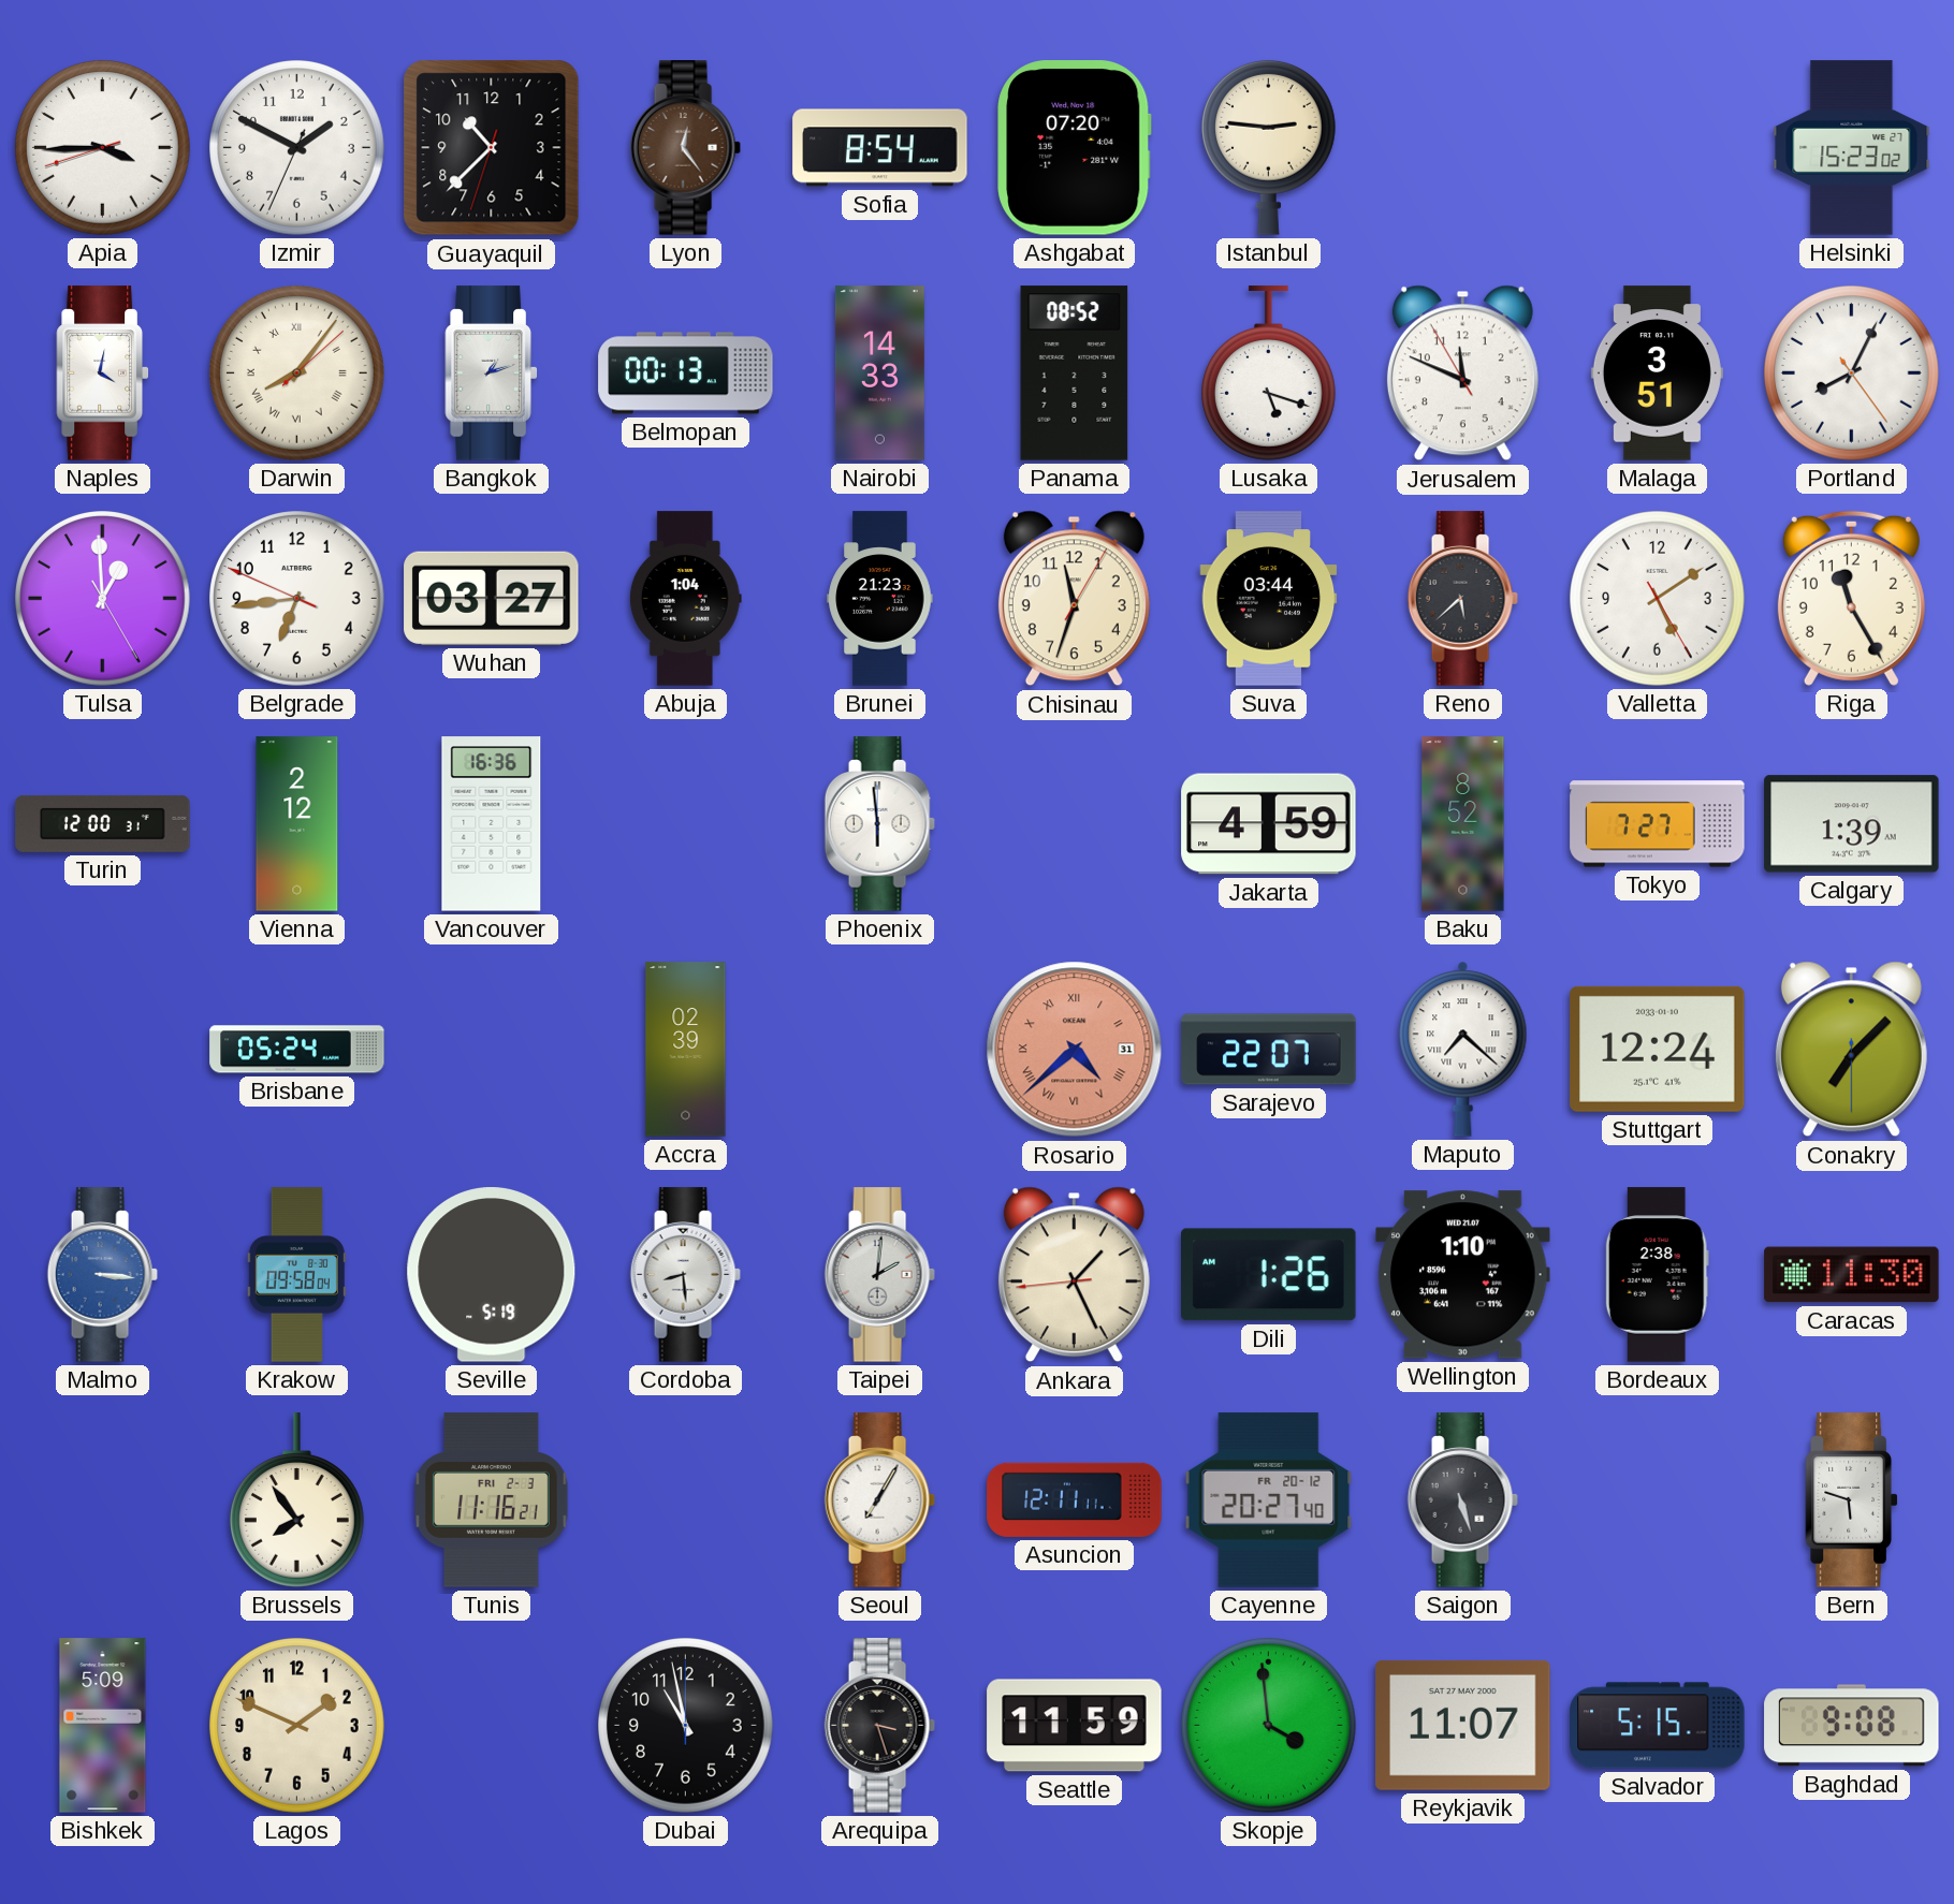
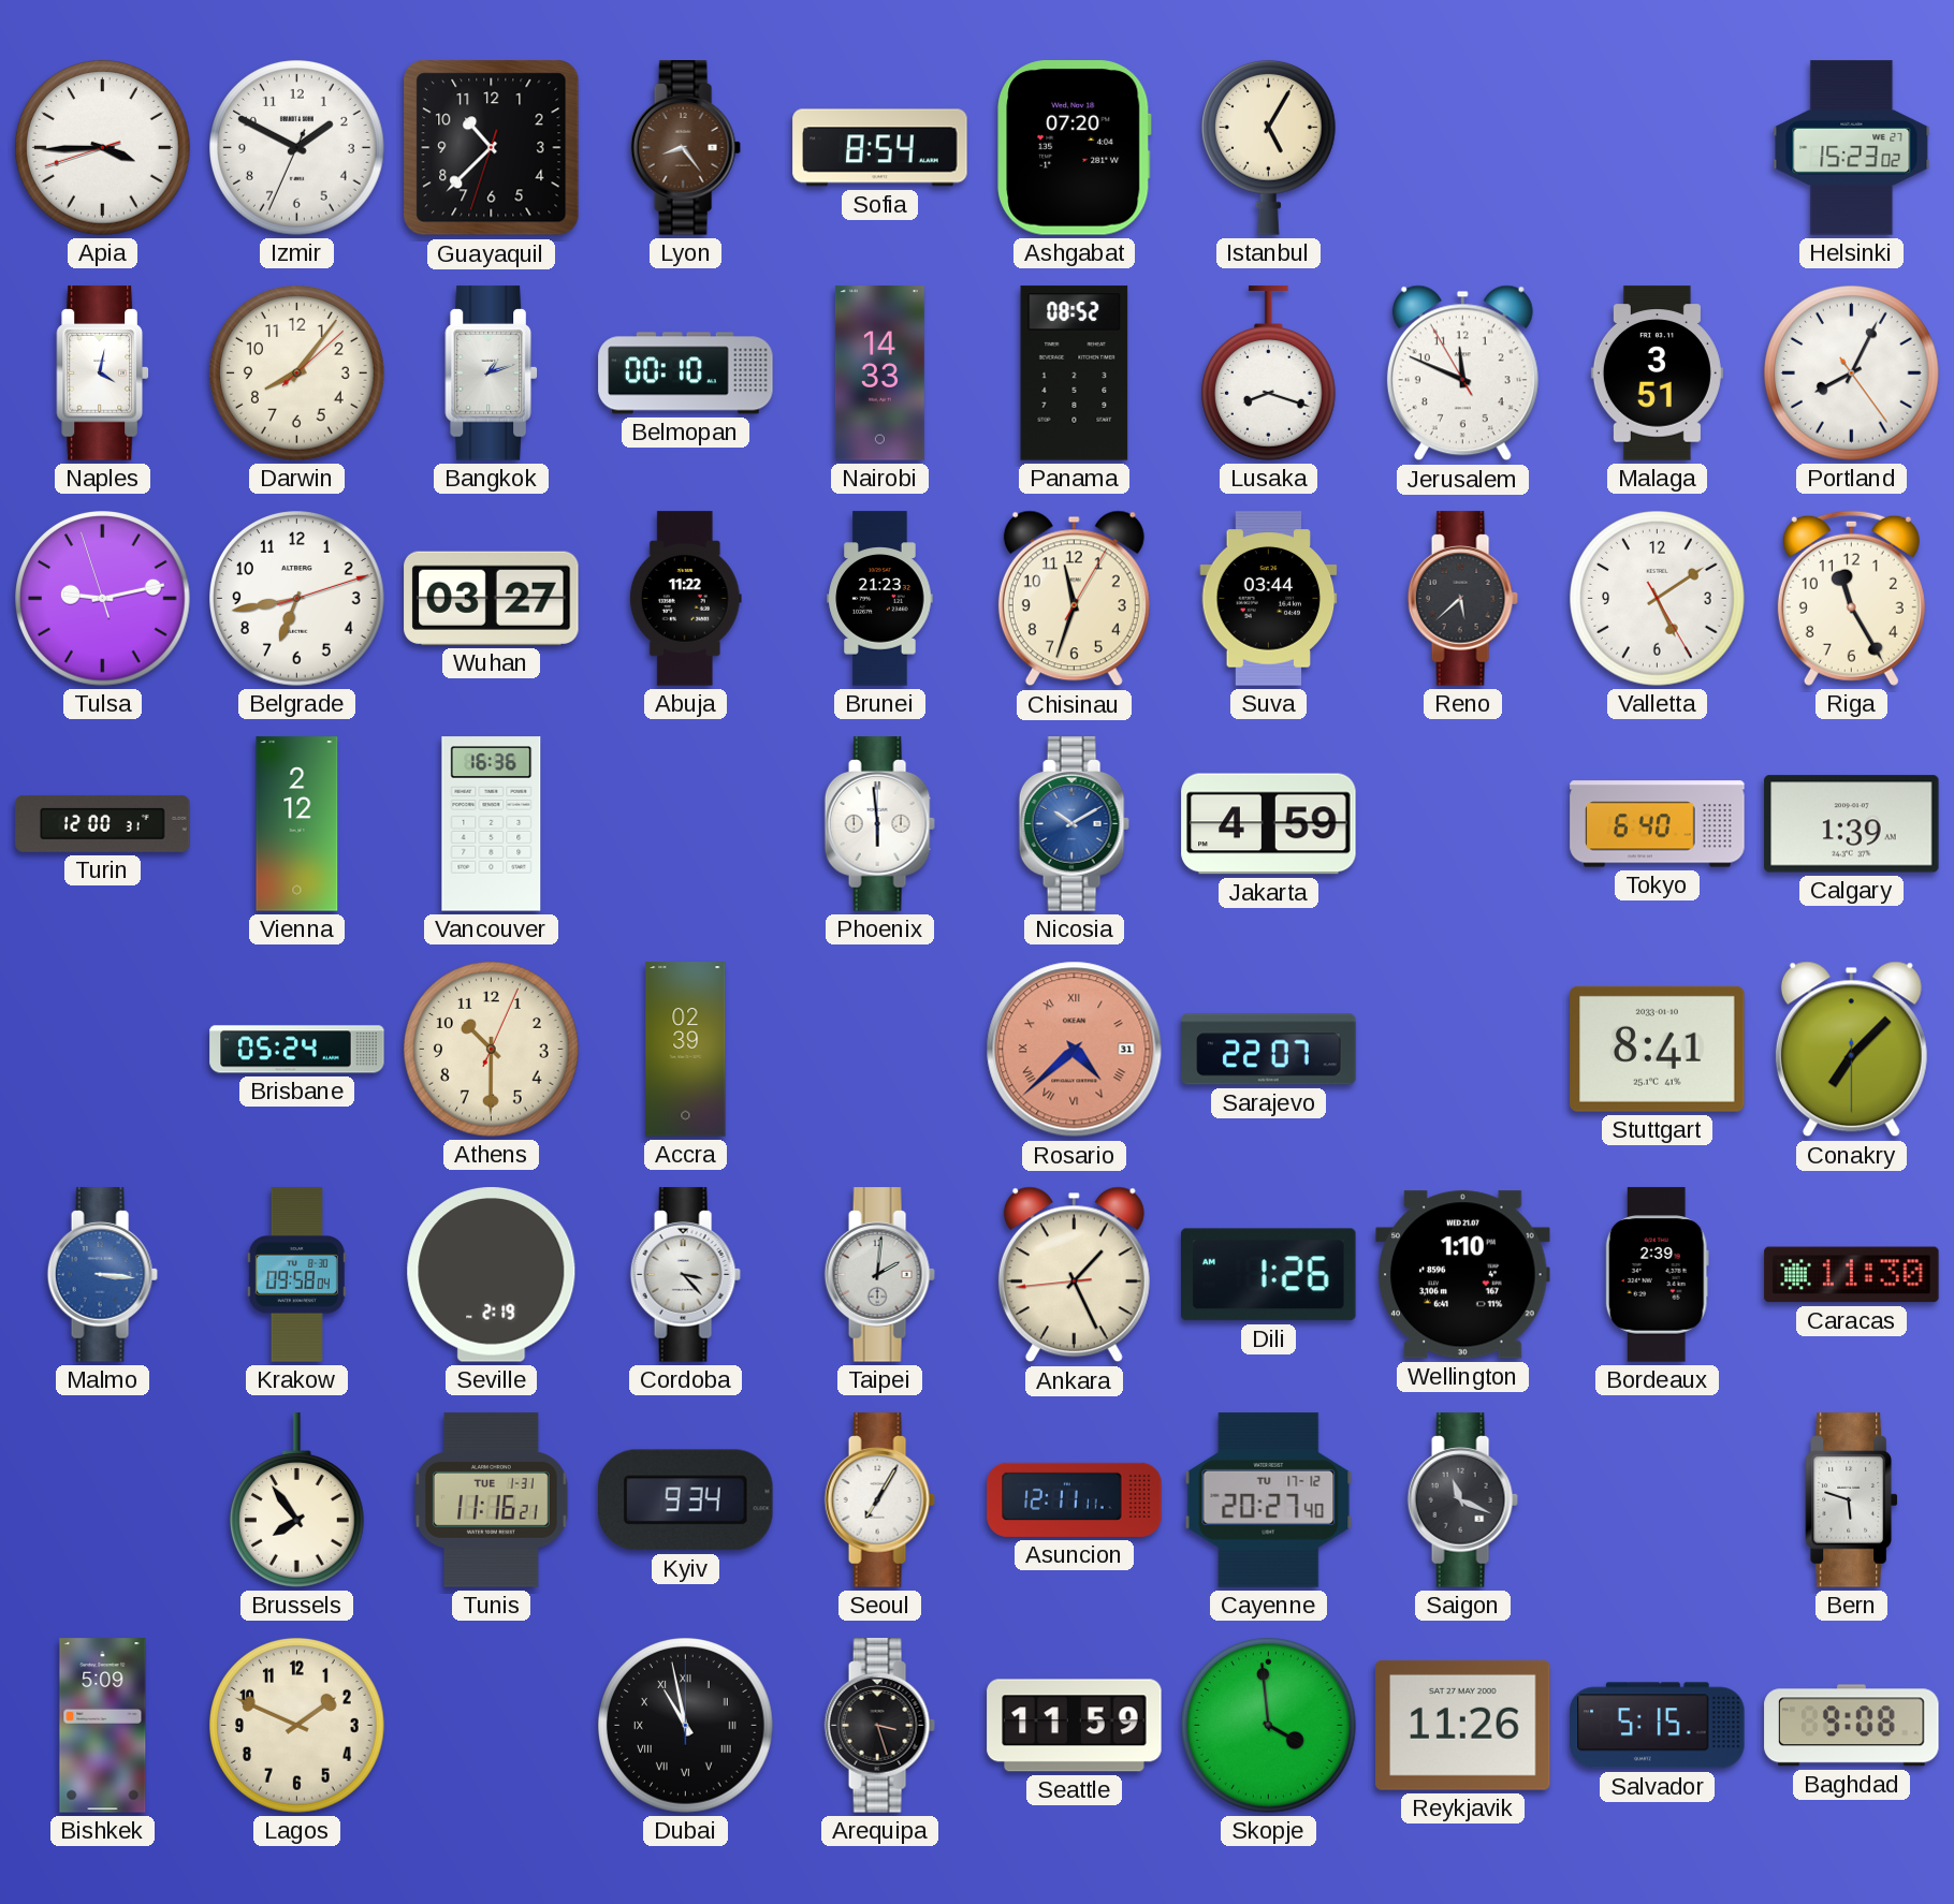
Lyon: 12:24 -> 8:24 (685, 148)
Istanbul: 2:46 -> 5:05 (1268, 147)
Darwin numerals: Roman -> Arabic (297, 374)
Belmopan: 00:13 -> 00:10 (686, 374)
Lusaka: 5:18 -> 8:18 (1268, 374)
Tulsa: 12:59 -> 9:12 (103, 599)
Belgrade: 6:43:49 -> 6:43:12 (297, 599)
Abuja: 1:04 -> 11:22 (685, 599)
Nicosia: none -> 10:10 (1074, 824)
Baku: 8:52 -> none (1463, 824)
Tokyo: 7:27 -> 6:40 (1658, 824)
Athens: none -> 10:30 (492, 1050)
Maputo: 7:22 -> none (1463, 1049)
Stuttgart: 12:24 -> 8:41 (1658, 1049)
Seville: 5:19 -> 2:19 (492, 1275)
Cordoba: 8:29 -> 3:23 (685, 1275)
Bordeaux: 2:38 -> 2:39 (1657, 1275)
Tunis date: FRI 2-3 -> TUE 1-31 (492, 1500)
Kyiv: none -> 9:34 (686, 1500)
Cayenne date: FR 20-12 -> TU 17-12 (1269, 1500)
Saigon: 5:27 -> 11:19 (1462, 1500)
Dubai numerals: Arabic -> Roman (686, 1726)
Reykjavik: 11:07 -> 11:26 (1463, 1725)
